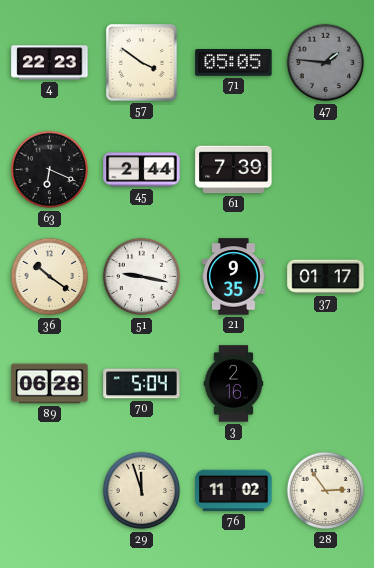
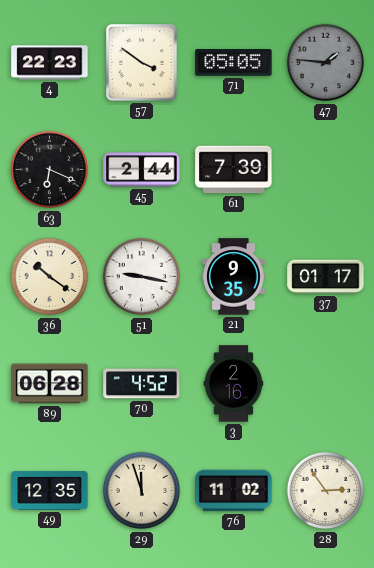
70: 5:04 -> 4:52 (142, 384)
49: none -> 12:35 (50, 491)
